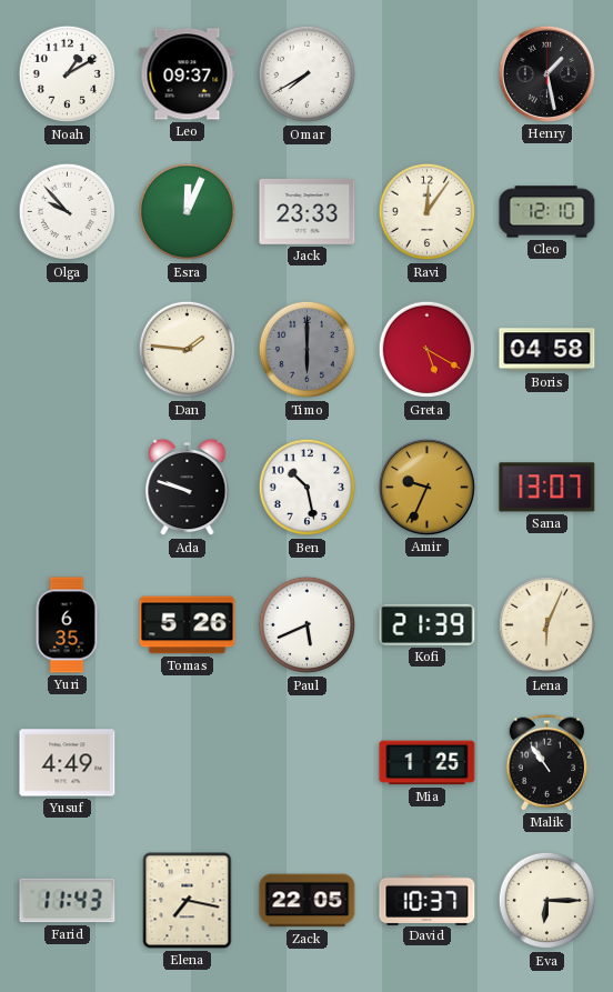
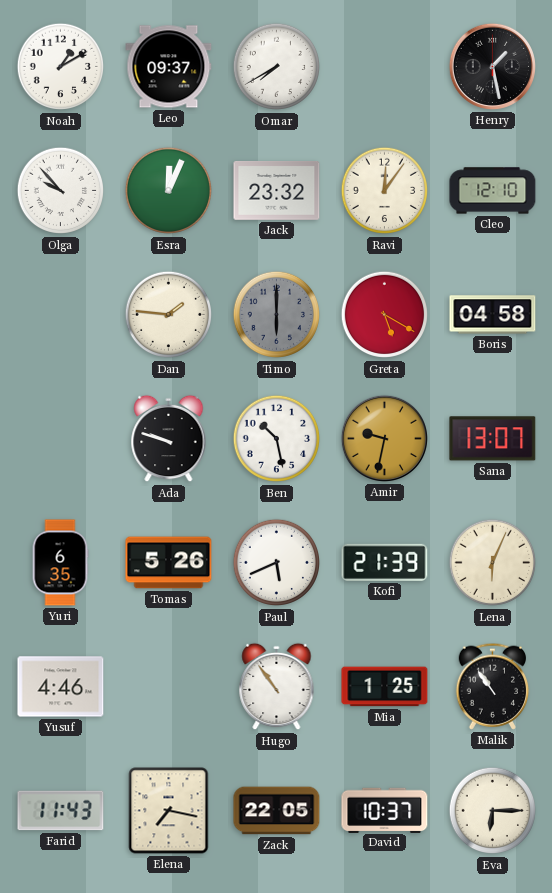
Jack: 23:33 -> 23:32 (277, 190)
Amir: 9:34 -> 9:32 (384, 438)
Yusuf: 4:49 -> 4:46 (61, 687)
Hugo: none -> 10:54 (277, 687)
